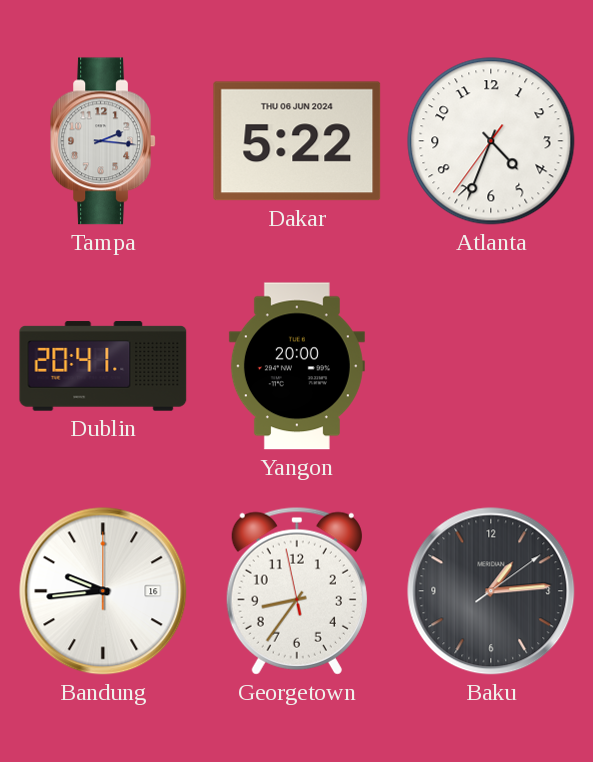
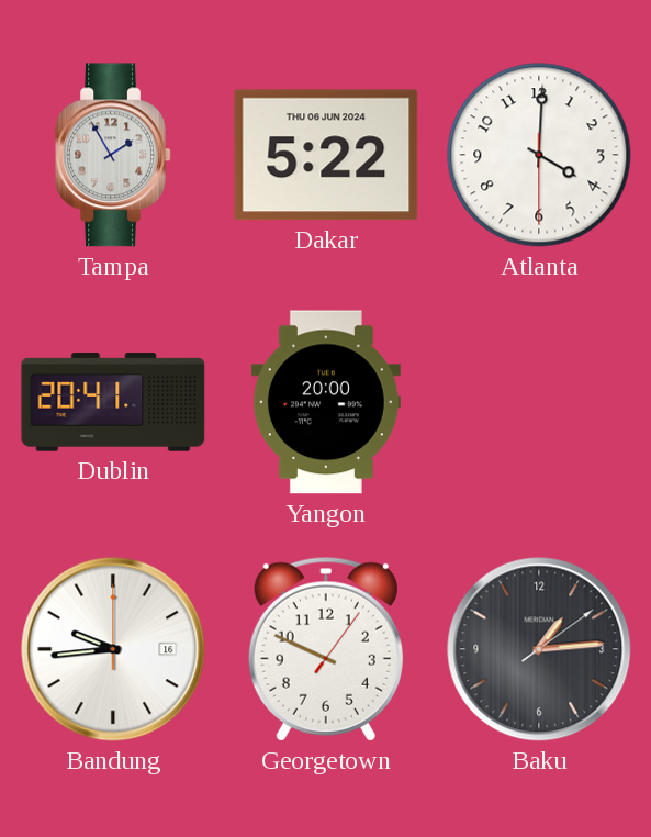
Tampa: 2:16 -> 1:55 (113, 155)
Atlanta: 4:33 -> 4:00 (539, 155)
Georgetown: 8:35 -> 9:49 (326, 649)
